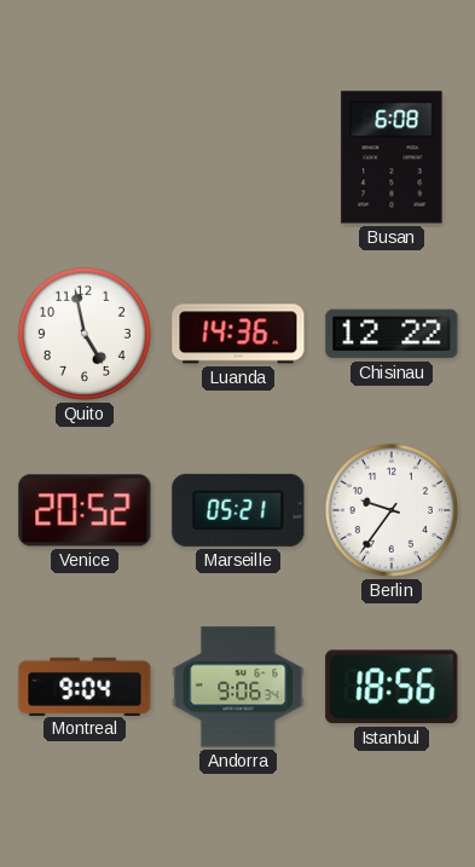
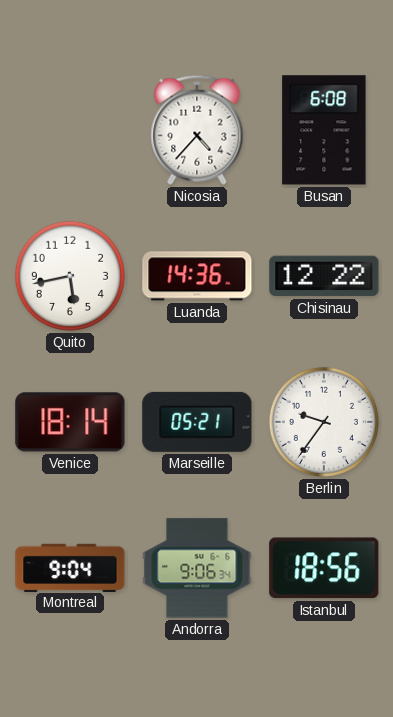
Nicosia: none -> 4:37 (197, 130)
Quito: 4:58 -> 5:43 (70, 276)
Venice: 20:52 -> 18:14 (70, 422)
